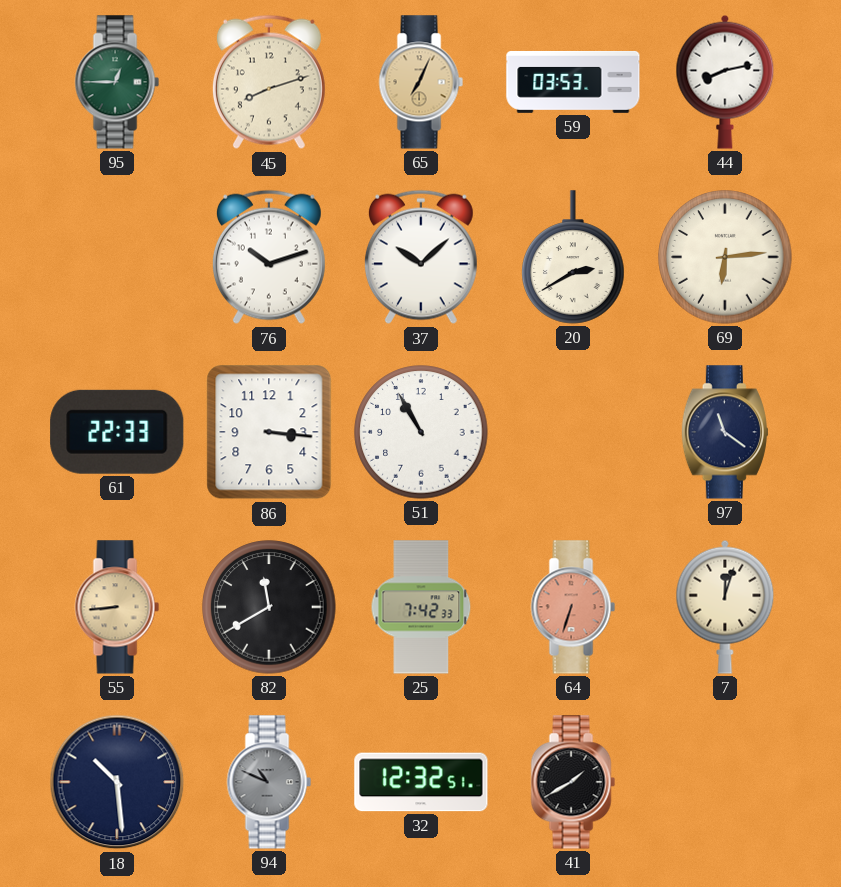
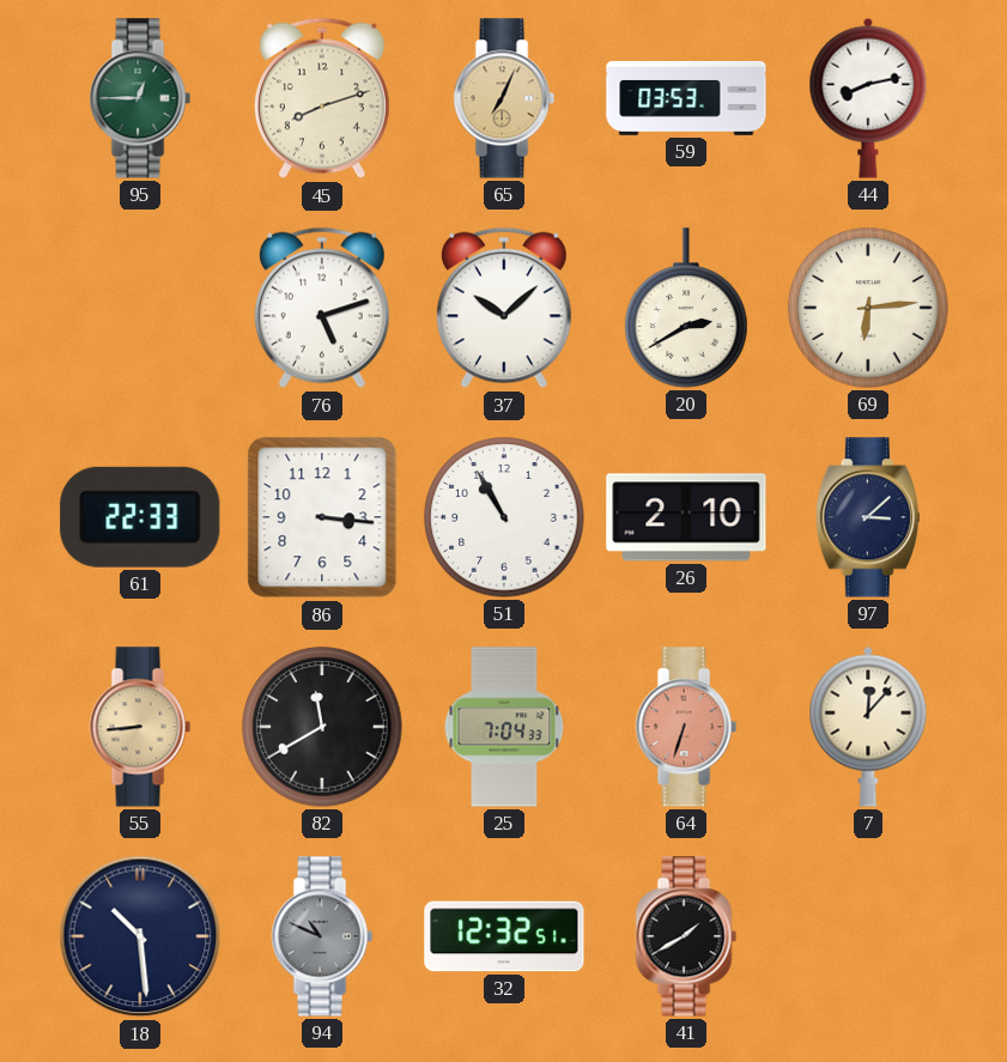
76: 10:12 -> 5:12 (322, 308)
26: none -> 2:10 (686, 517)
97: 11:21 -> 3:08 (868, 517)
25: 7:42 -> 7:04 (504, 727)
7: 12:03 -> 12:07 (868, 727)
